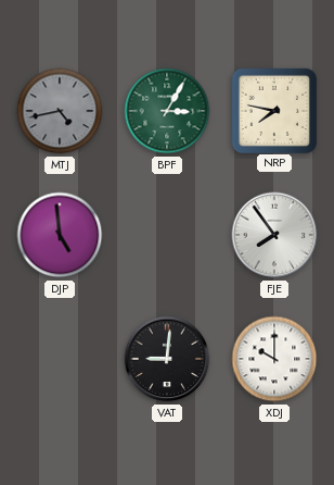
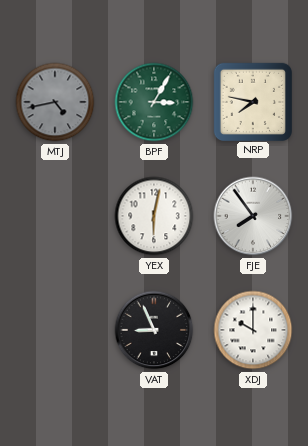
DJP: 4:59 -> none (60, 235)
YEX: none -> 6:02 (154, 216)
VAT: 9:01 -> 8:56 (154, 330)
